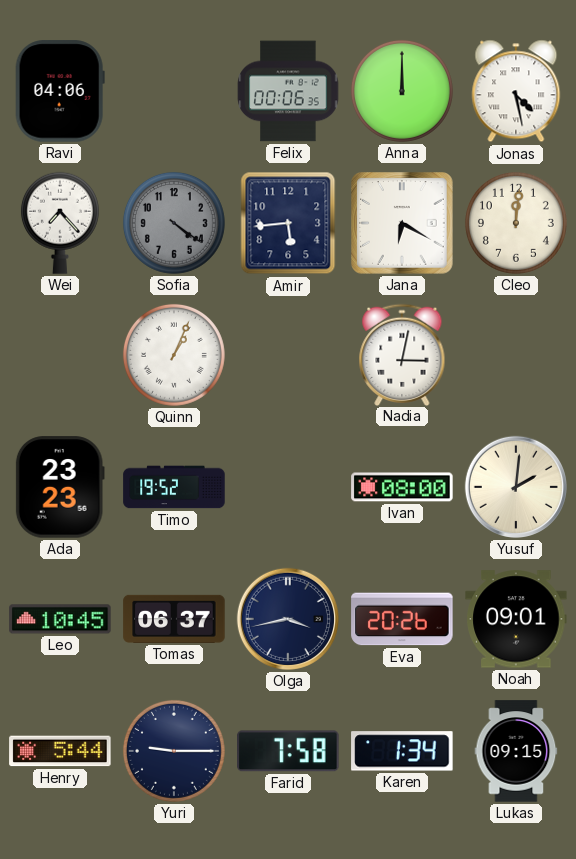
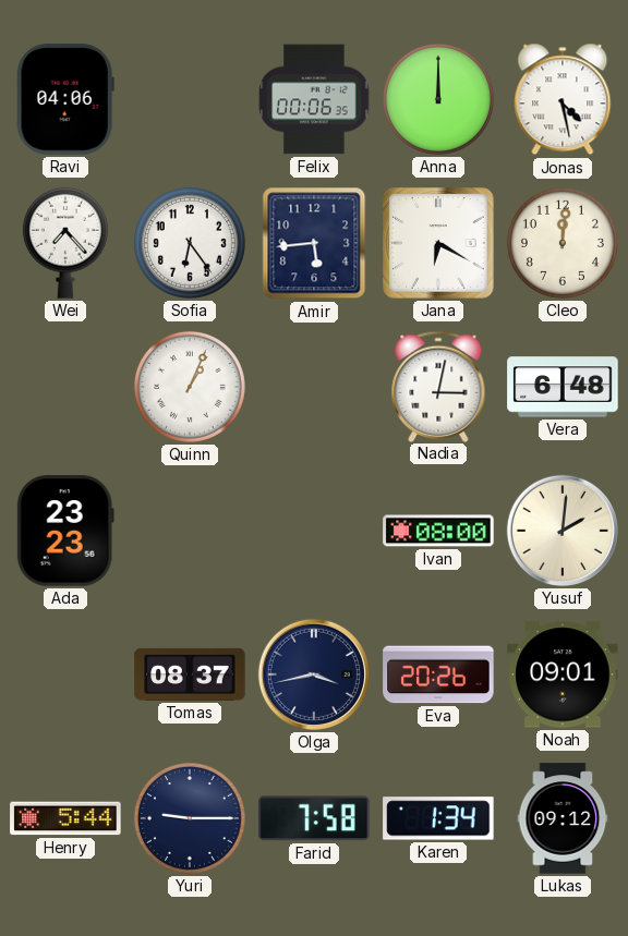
Sofia: 4:21 -> 6:24 (190, 243)
Sofia dial: grey -> white (190, 243)
Vera: none -> 6:48 (563, 387)
Timo: 19:52 -> none (174, 487)
Leo: 10:45 -> none (60, 619)
Tomas: 06:37 -> 08:37 (190, 674)
Lukas: 09:15 -> 09:12 (563, 818)
